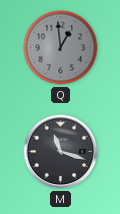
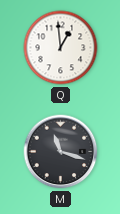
Q dial: grey -> white (61, 48)
